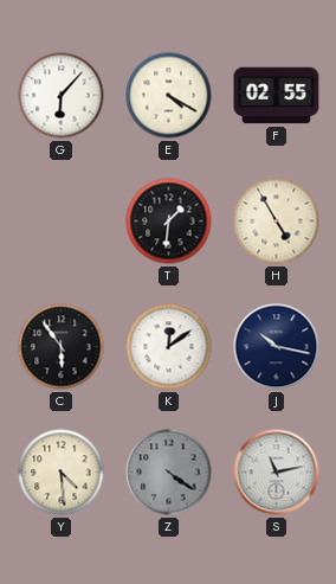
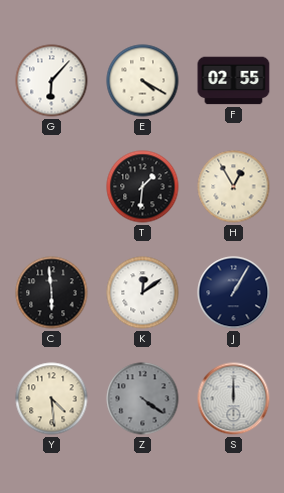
H: 4:55 -> 12:55 (234, 187)
C: 5:54 -> 5:59 (52, 293)
J: 10:17 -> 1:05 (234, 293)
S: 11:13 -> 12:00 (234, 399)
